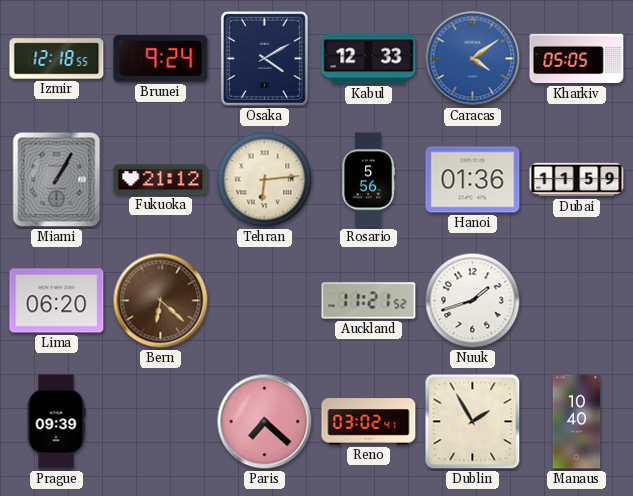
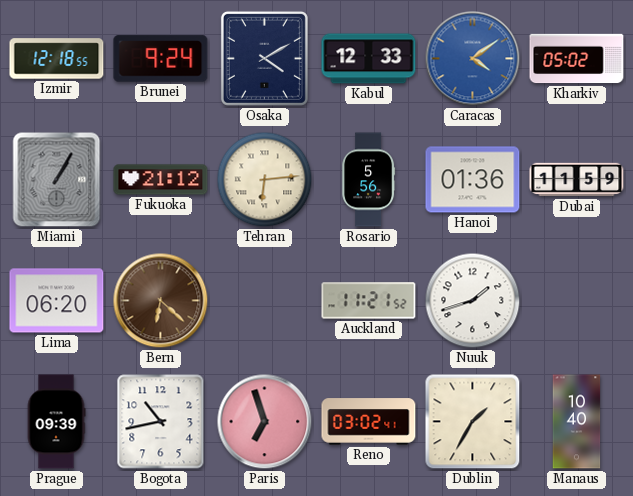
Kharkiv: 05:05 -> 05:02 (577, 59)
Bogota: none -> 10:43 (161, 422)
Paris: 7:22 -> 6:57 (265, 422)
Dublin: 1:55 -> 1:35 (473, 422)
